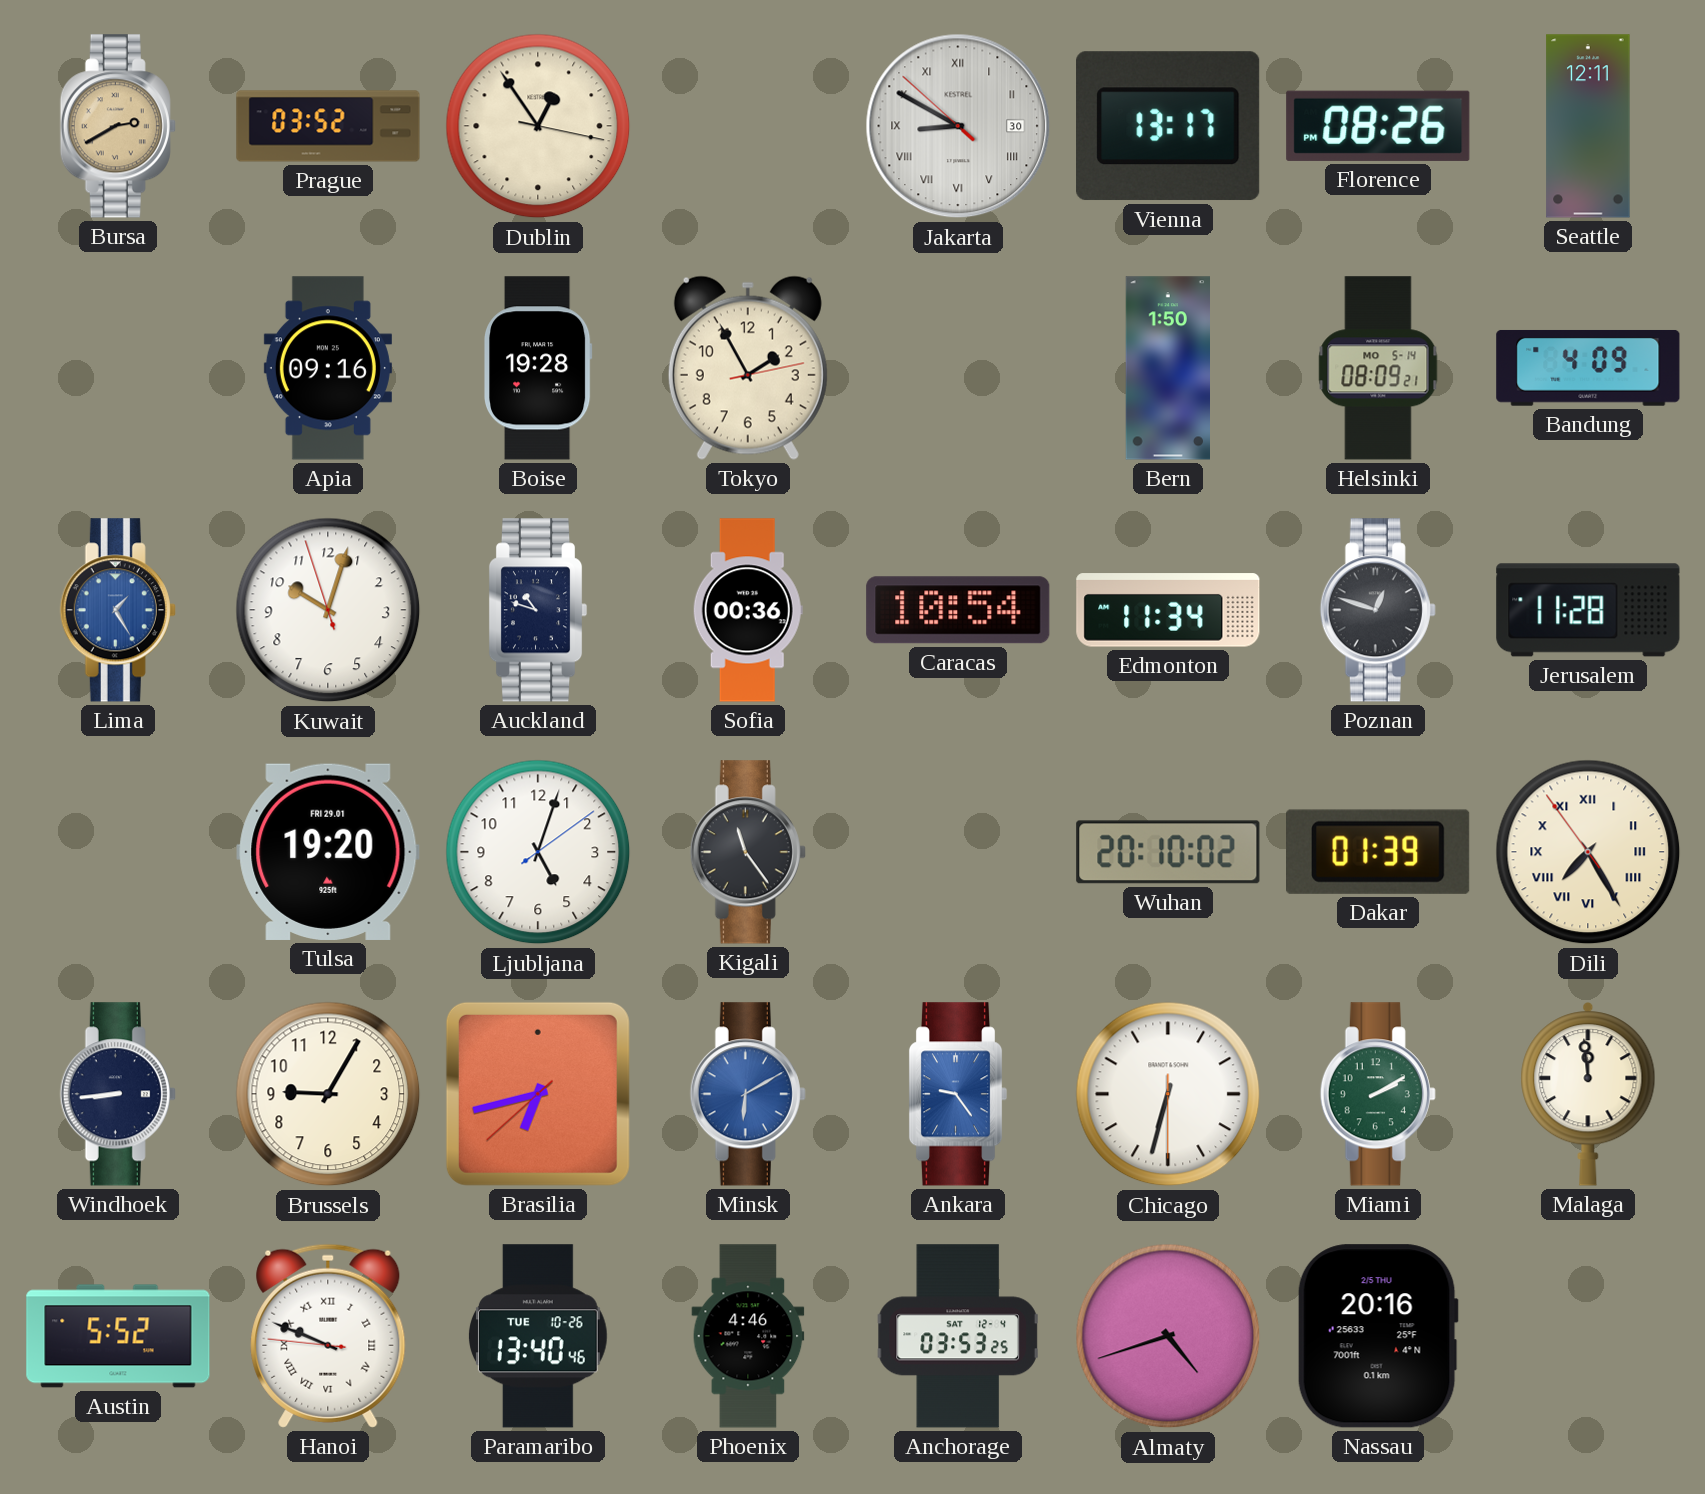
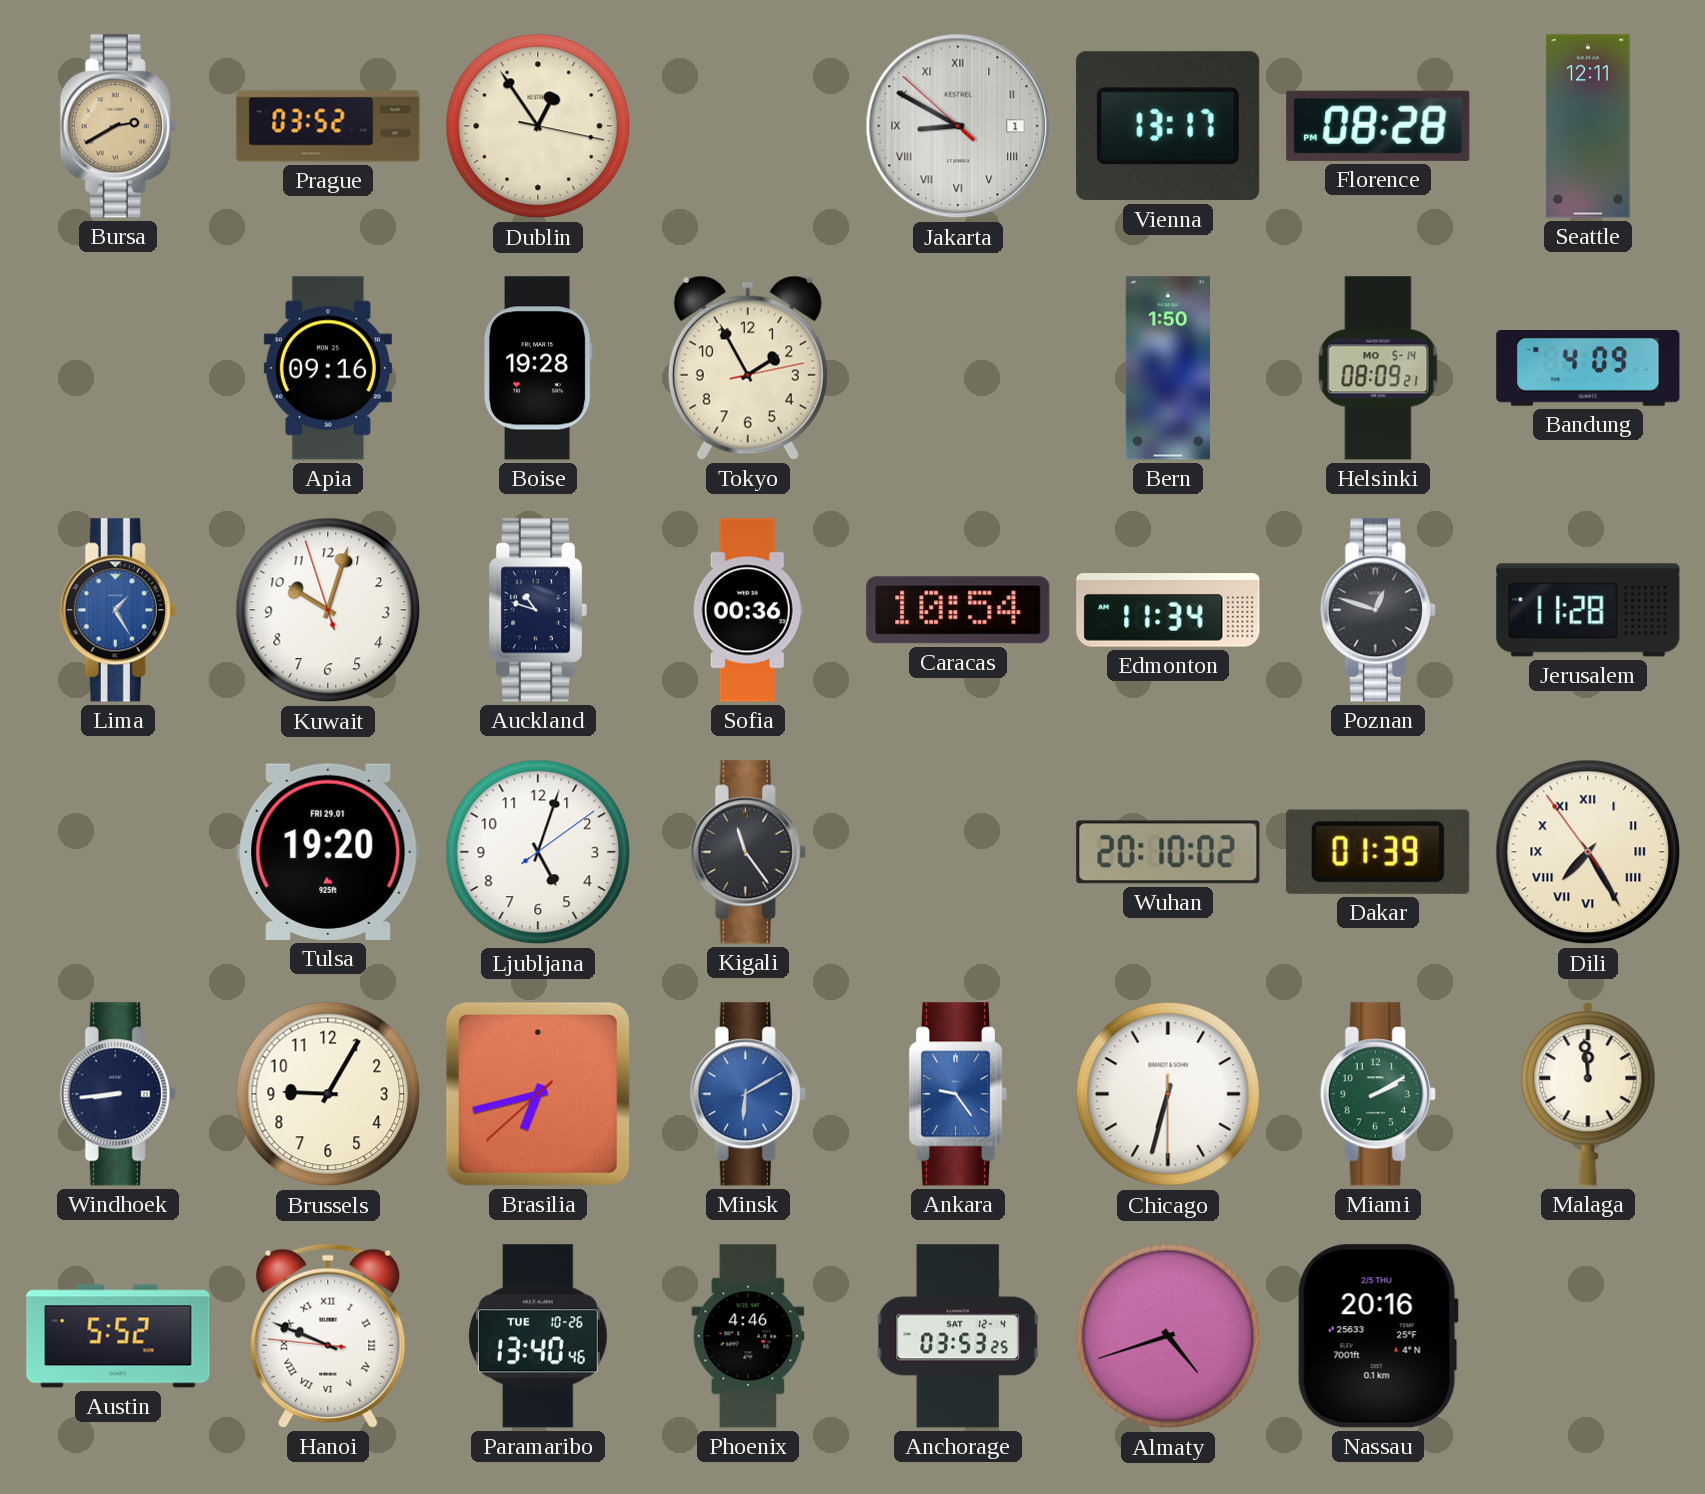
Jakarta date: 30 -> 1 (958, 126)
Florence: 08:26 -> 08:28 (1378, 126)
